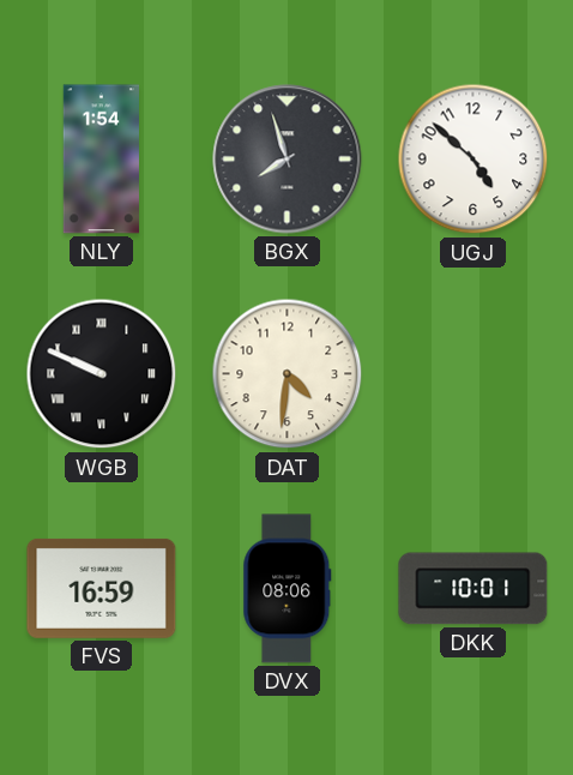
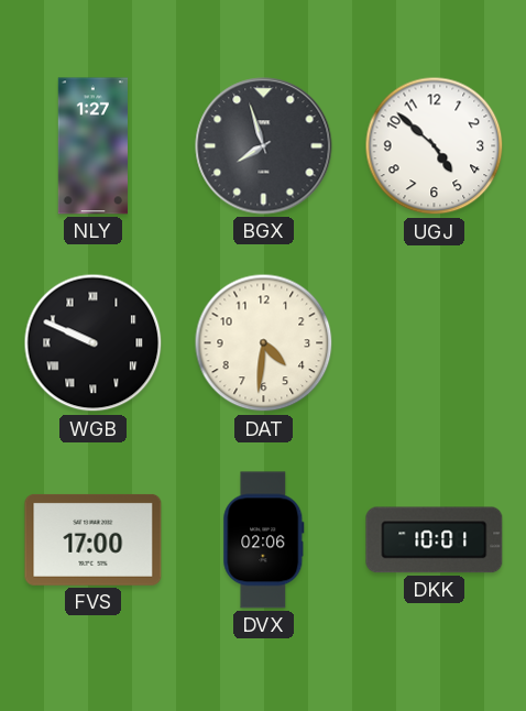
NLY: 1:54 -> 1:27 (92, 146)
FVS: 16:59 -> 17:00 (94, 539)
DVX: 08:06 -> 02:06 (264, 540)
